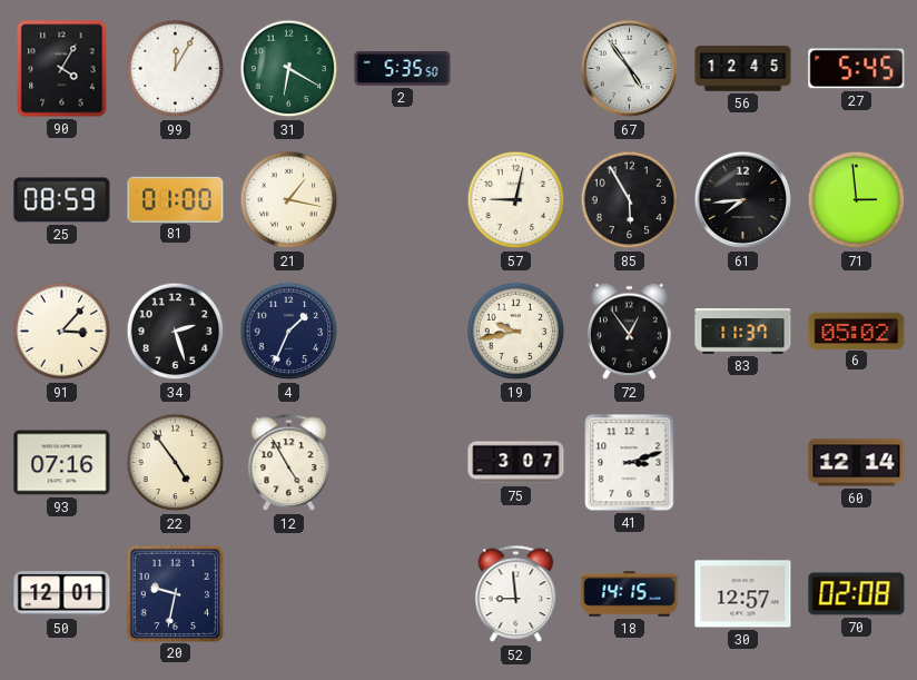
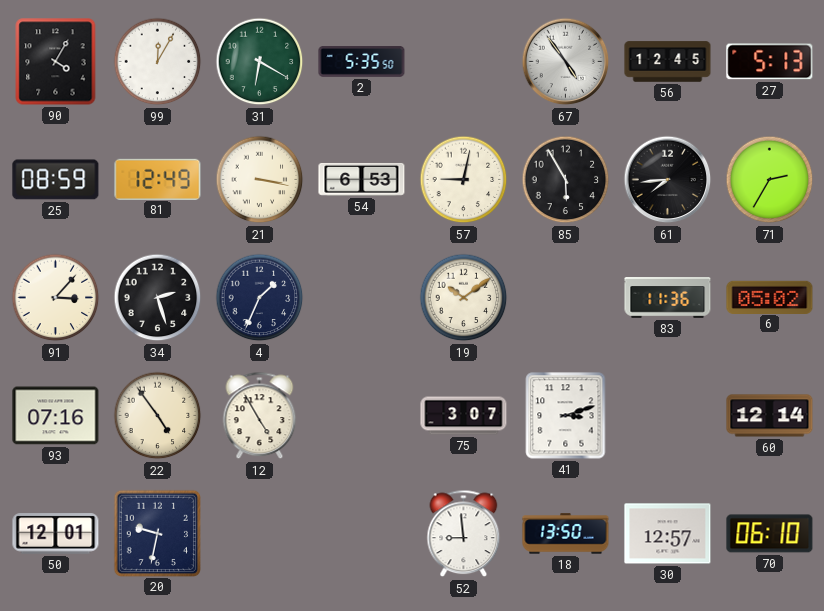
27: 5:45 -> 5:13 (770, 62)
81: 01:00 -> 12:49 (158, 179)
21: 1:17 -> 3:17 (260, 180)
54: none -> 6:53 (362, 179)
71: 2:59 -> 2:35 (770, 180)
19: 9:43 -> 10:09 (464, 298)
72: 12:54 -> none (630, 332)
83: 11:37 -> 11:36 (668, 298)
18: 14:15 -> 13:50 (566, 534)
70: 02:08 -> 06:10 (770, 534)
